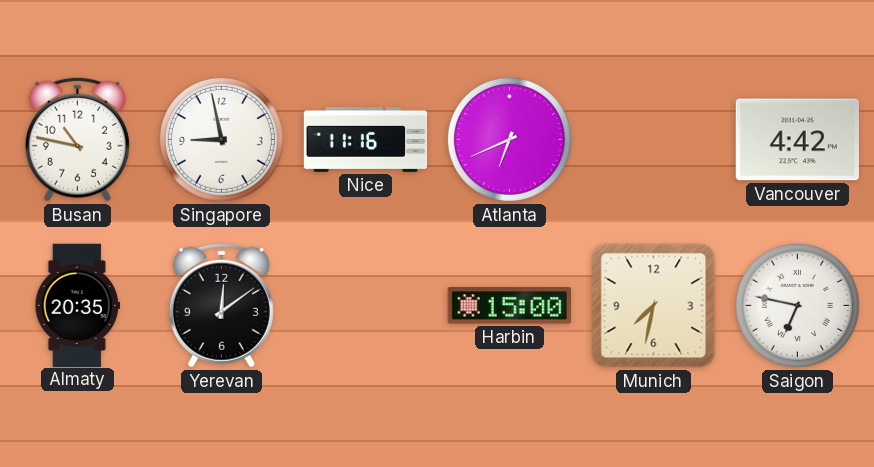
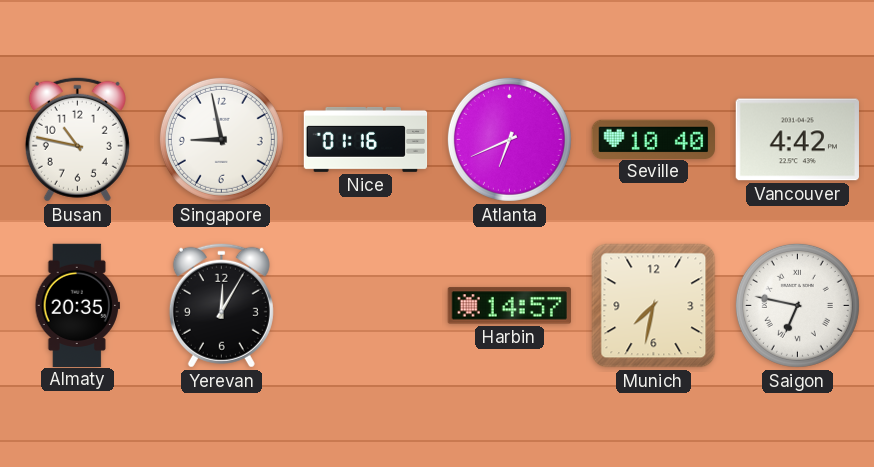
Nice: 11:16 -> 01:16 (366, 139)
Seville: none -> 10:40 (653, 139)
Yerevan: 12:09 -> 12:05 (221, 305)
Harbin: 15:00 -> 14:57 (509, 306)
